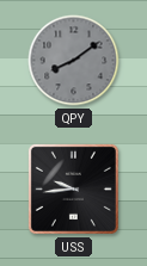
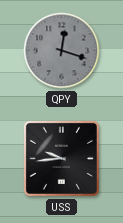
QPY: 8:09 -> 12:18 (62, 51)
